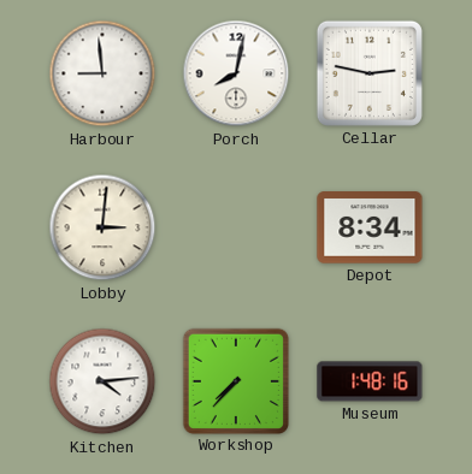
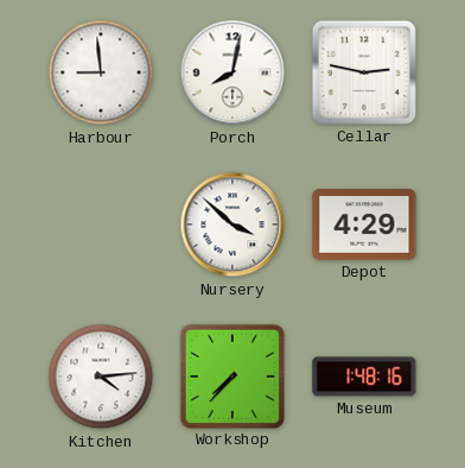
Lobby: 3:01 -> none (102, 227)
Nursery: none -> 3:52 (232, 224)
Depot: 8:34 -> 4:29 (364, 224)
